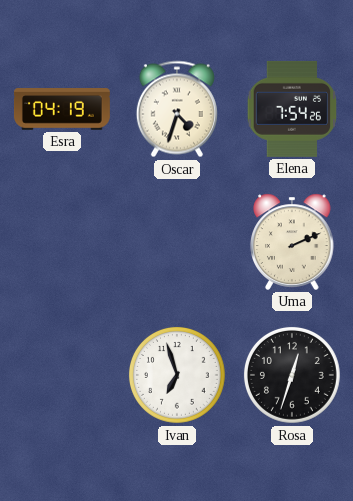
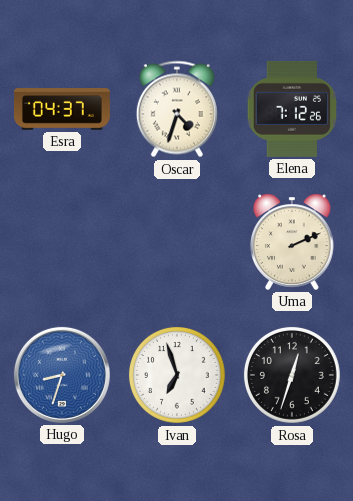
Esra: 04:19 -> 04:37 (62, 110)
Elena: 7:54 -> 7:12 (292, 109)
Hugo: none -> 8:33 (62, 375)
